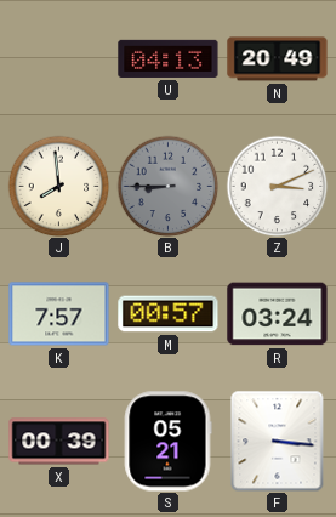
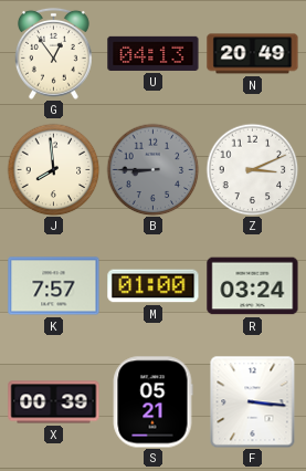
G: none -> 12:54 (53, 53)
M: 00:57 -> 01:00 (154, 286)
